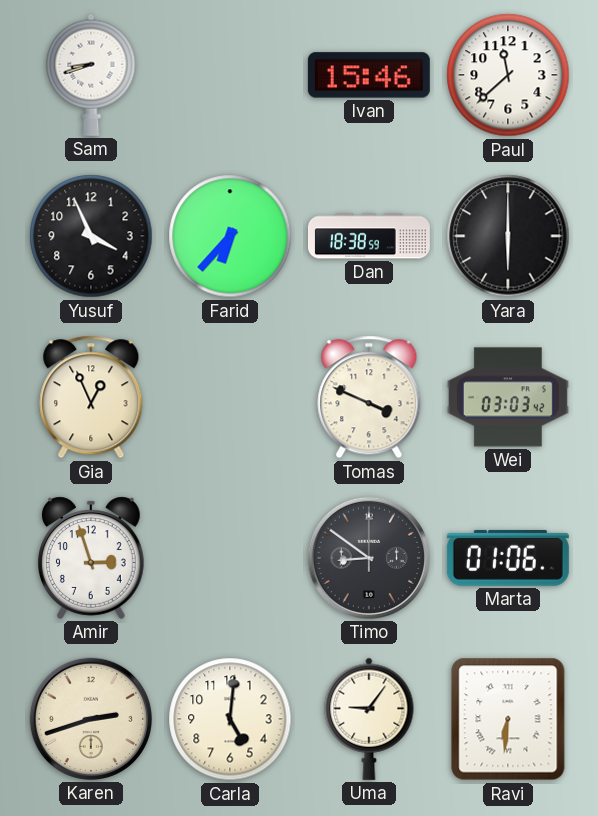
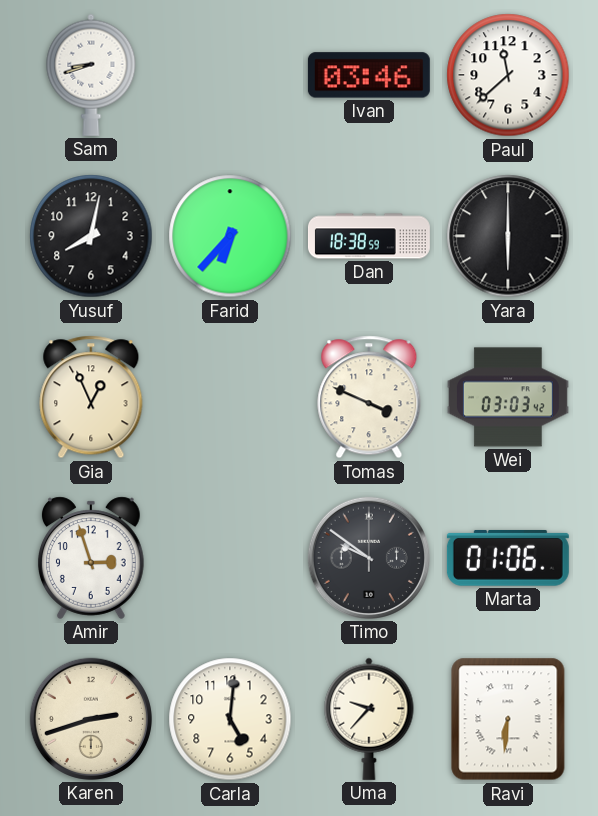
Ivan: 15:46 -> 03:46 (369, 75)
Yusuf: 3:56 -> 8:02 (91, 236)
Timo: 8:51 -> 9:51 (369, 558)
Uma: 9:06 -> 9:37 (369, 719)
